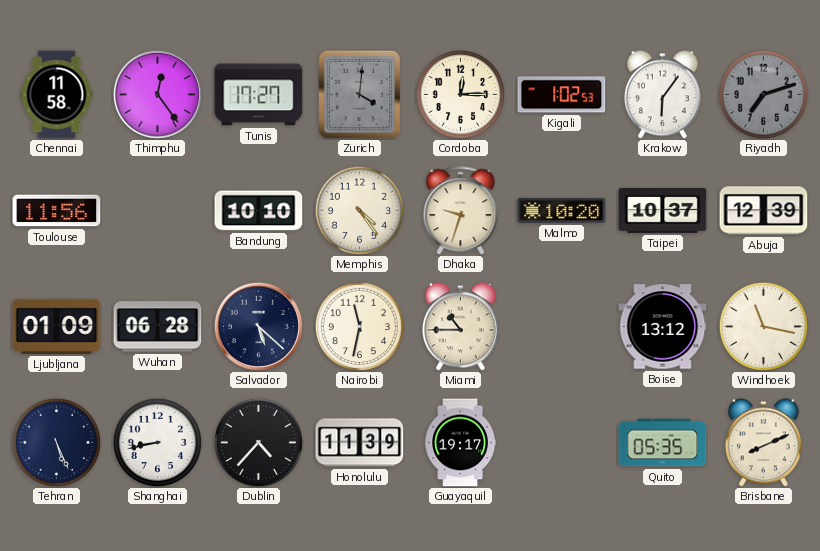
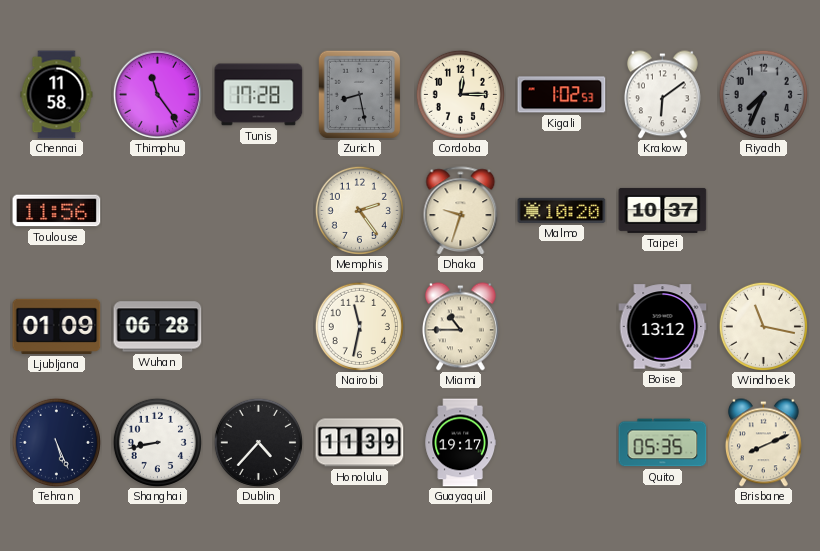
Thimphu: 12:24 -> 11:24 (157, 94)
Tunis: 17:27 -> 17:28 (259, 95)
Zurich: 4:01 -> 8:28 (360, 94)
Krakow: 6:06 -> 6:09 (662, 95)
Riyadh: 7:12 -> 7:34 (763, 94)
Bandung: 10:10 -> none (259, 211)
Memphis: 4:24 -> 2:24 (359, 210)
Abuja: 12:39 -> none (764, 211)
Salvador: 5:22 -> none (258, 326)
